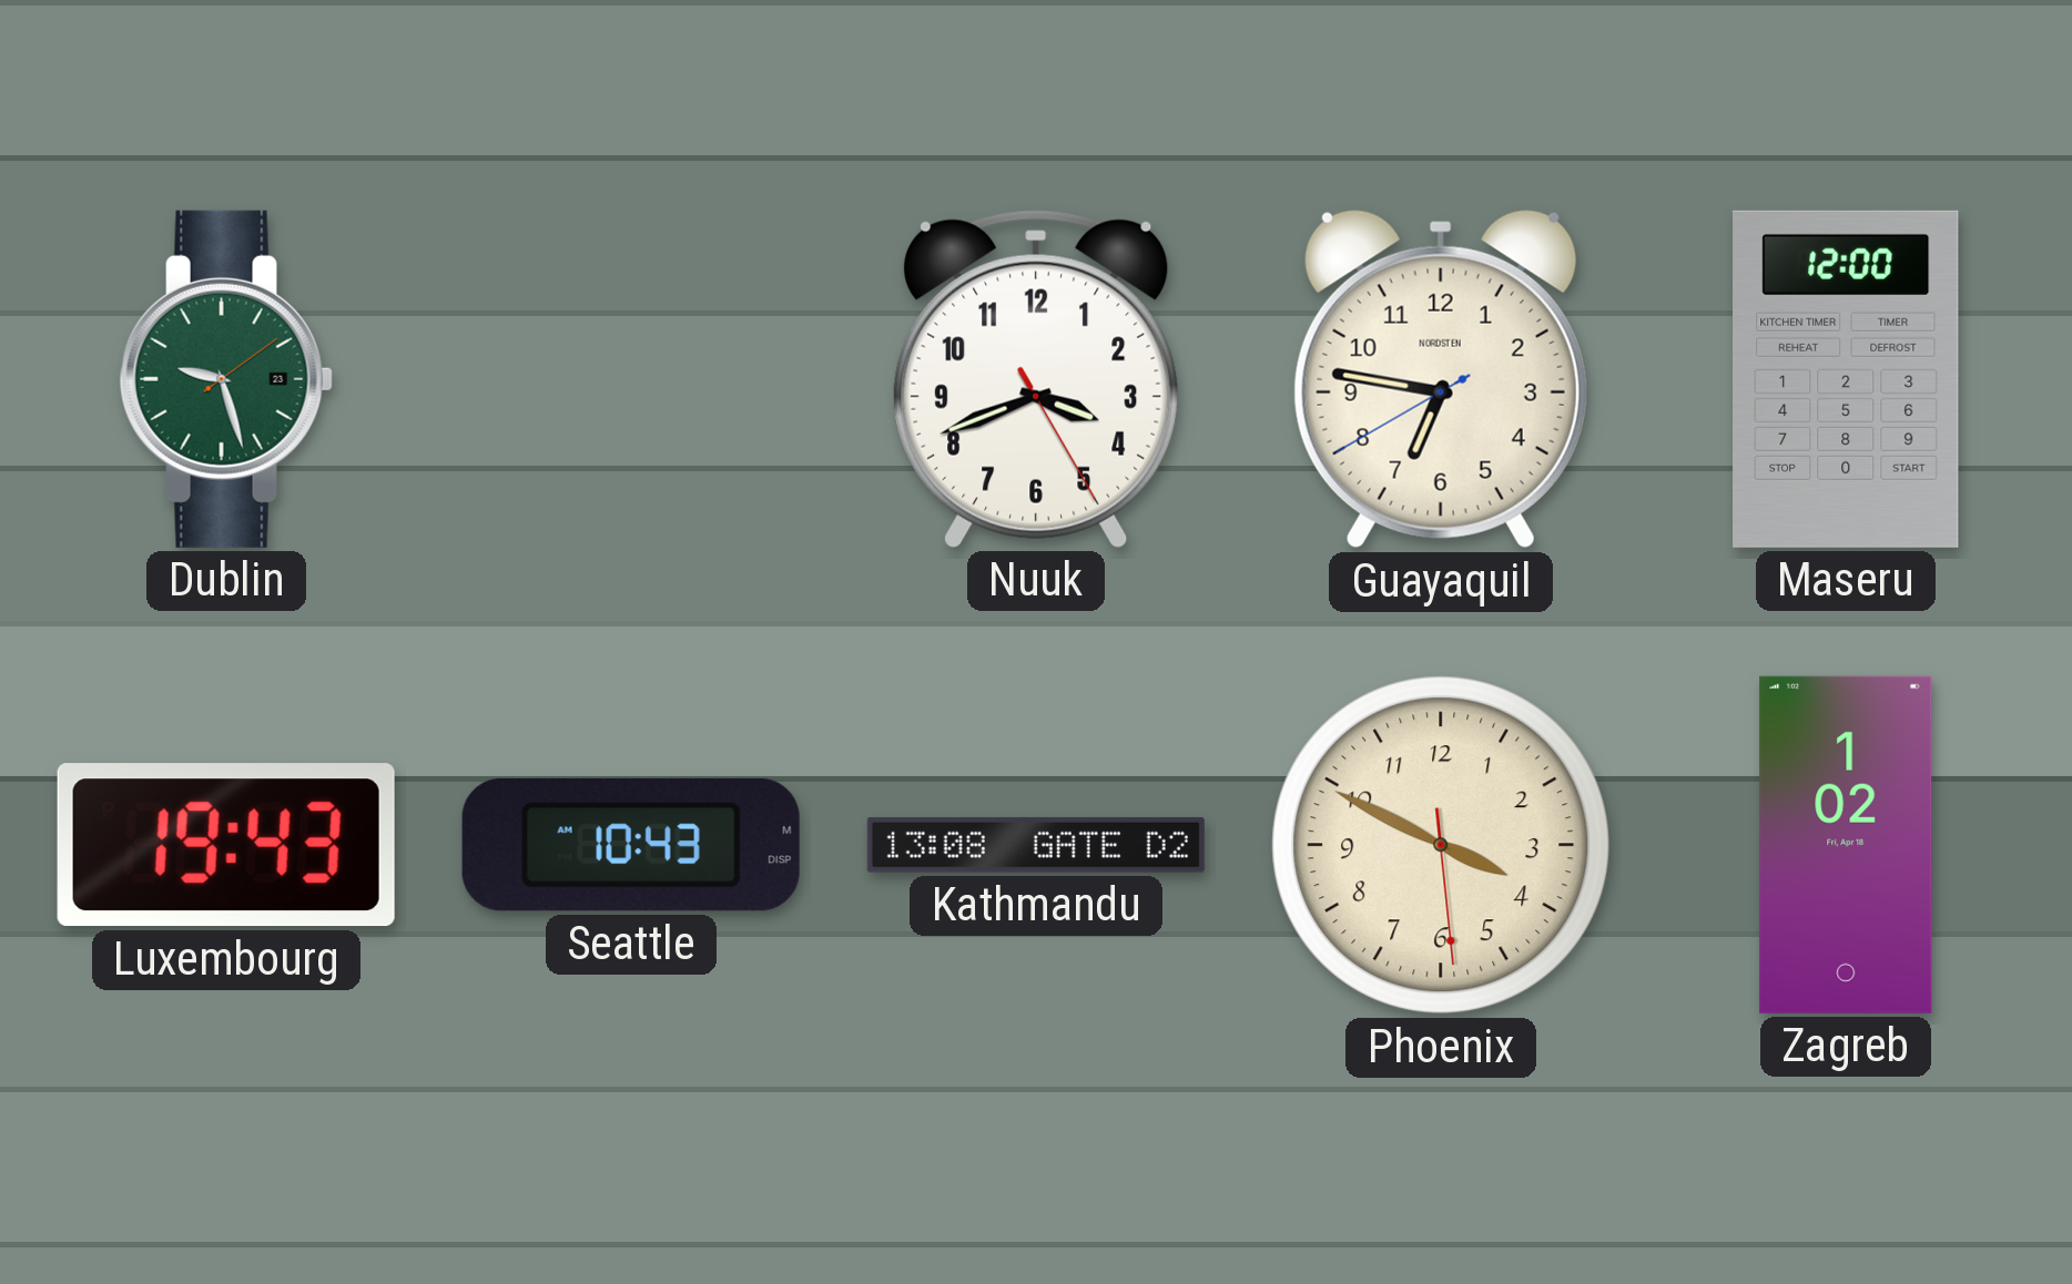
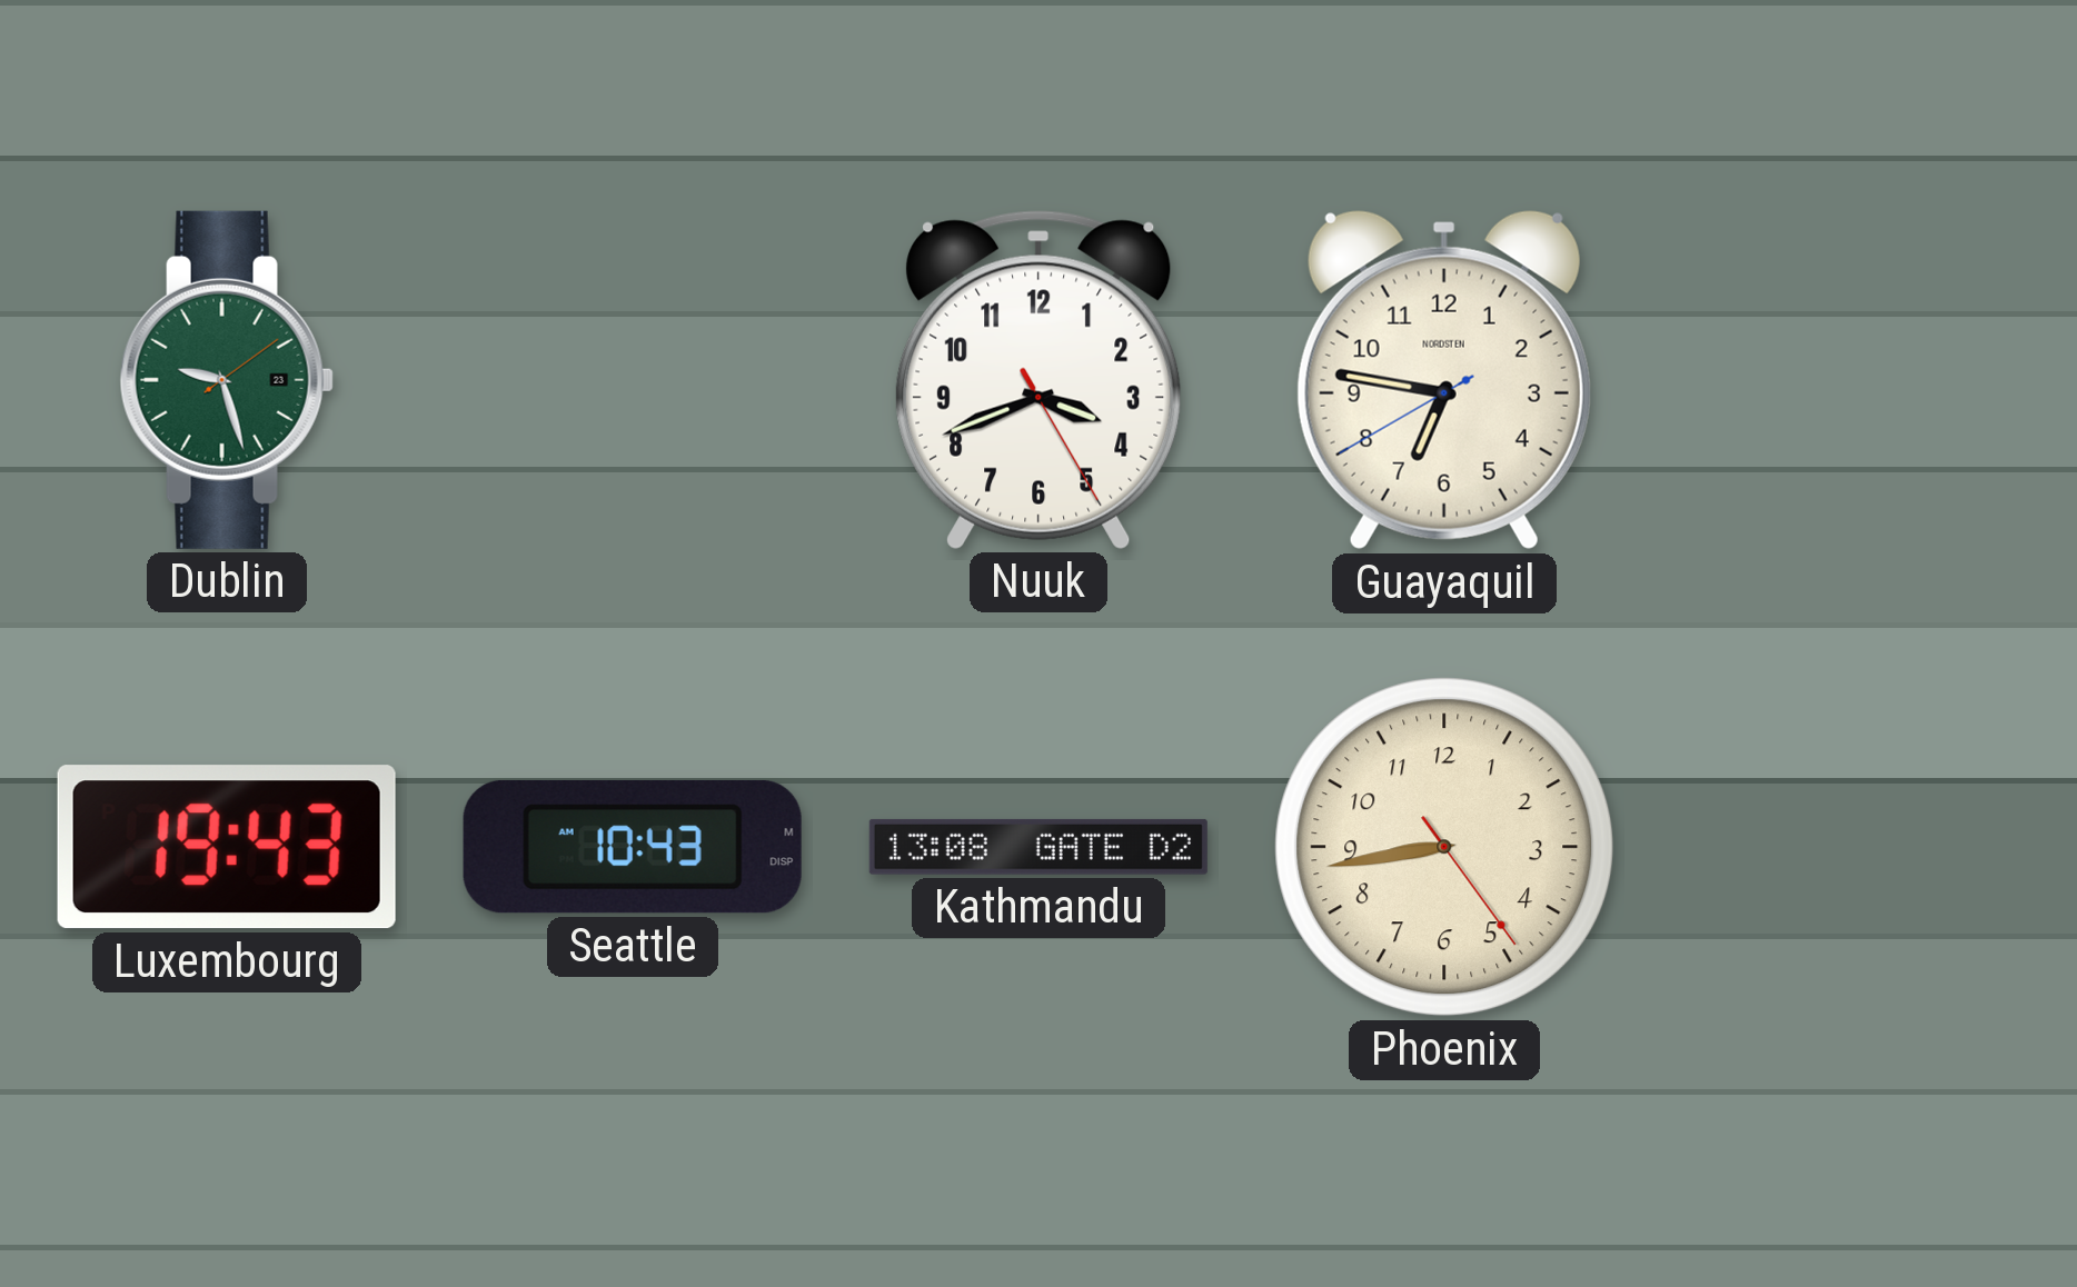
Maseru: 12:00 -> none (1846, 379)
Phoenix: 3:49 -> 8:43 (1444, 847)
Zagreb: 1:02 -> none (1846, 845)
